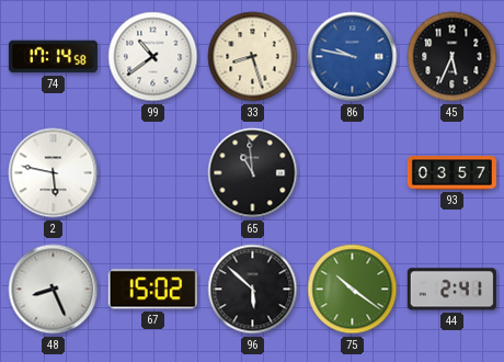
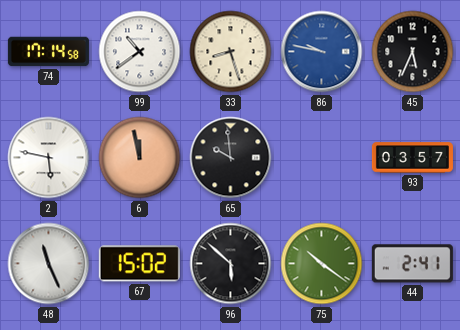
6: none -> 11:58 (140, 158)
65: 10:59 -> 9:59 (231, 158)
48: 8:26 -> 11:26 (49, 264)
